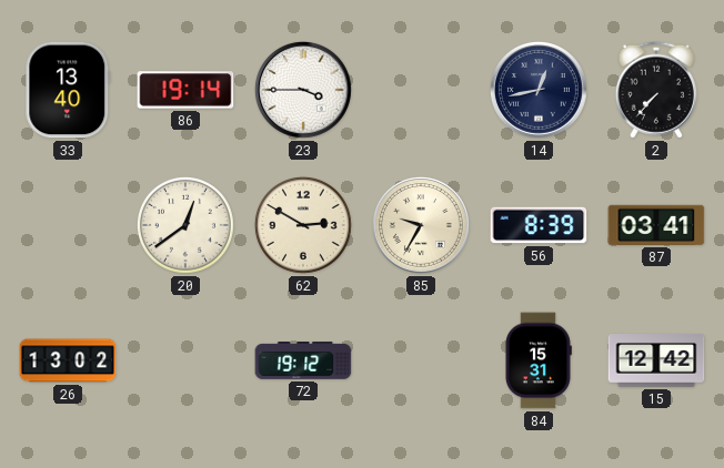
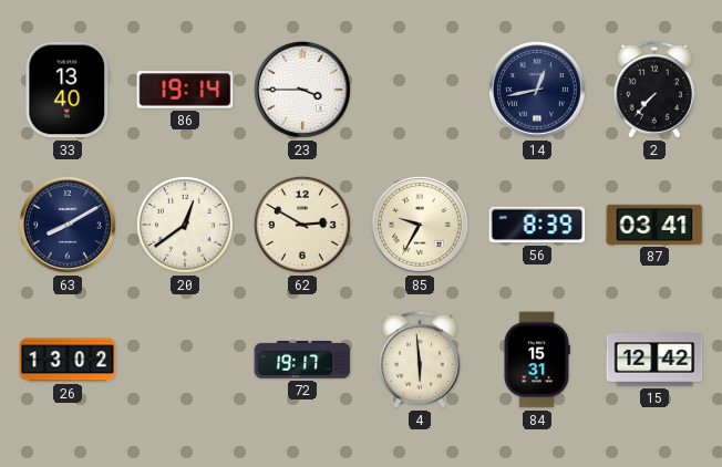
63: none -> 8:10 (69, 226)
72: 19:12 -> 19:17 (302, 361)
4: none -> 5:59 (420, 360)
